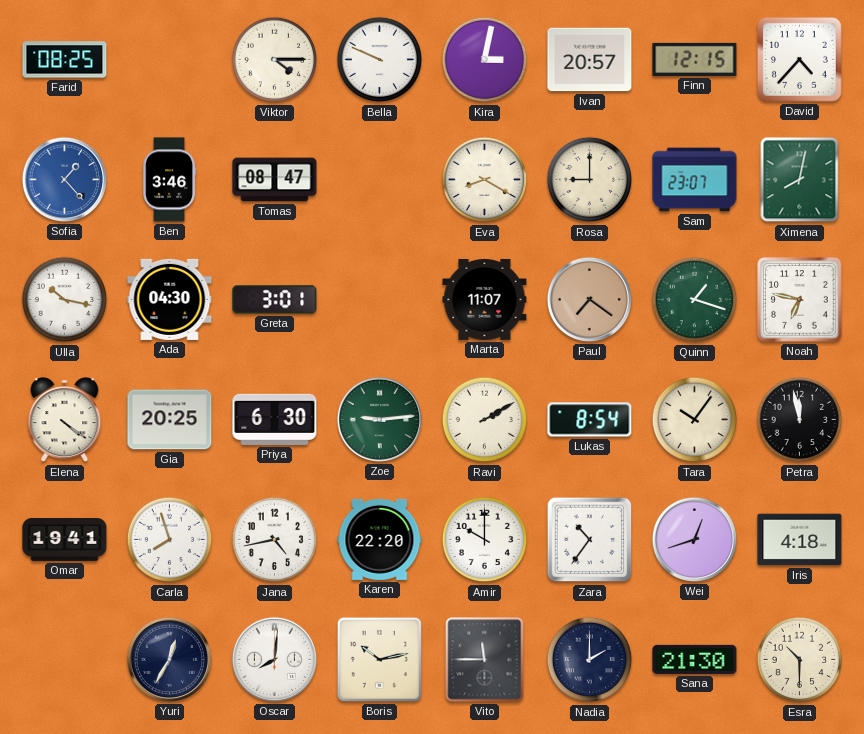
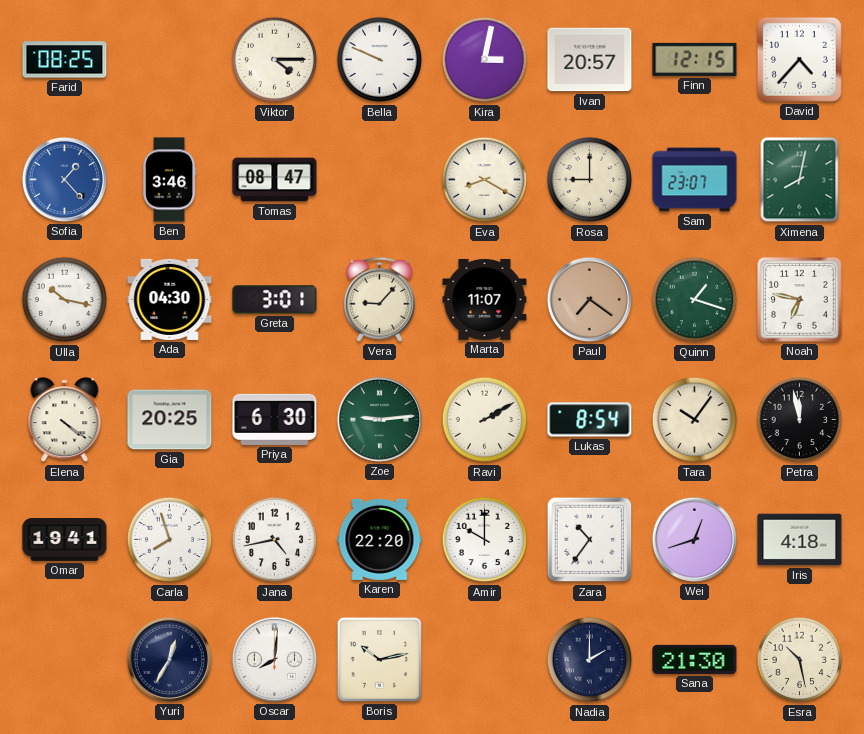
Vera: none -> 9:07 (379, 299)
Vito: 11:45 -> none (485, 660)
Esra: 10:30 -> 10:28 (800, 660)
